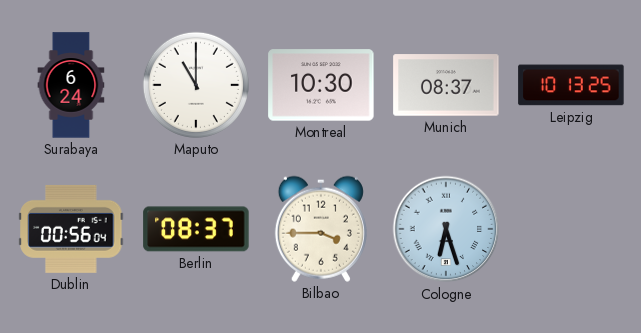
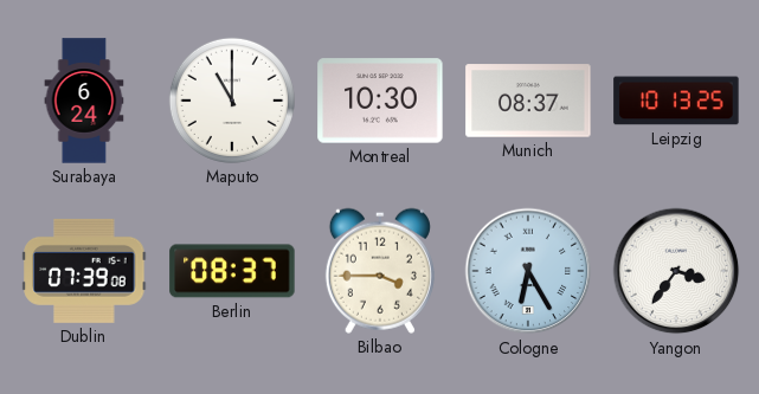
Dublin: 00:56 -> 07:39 (84, 271)
Cologne: 6:27 -> 6:25 (528, 271)
Yangon: none -> 3:36 (676, 271)
